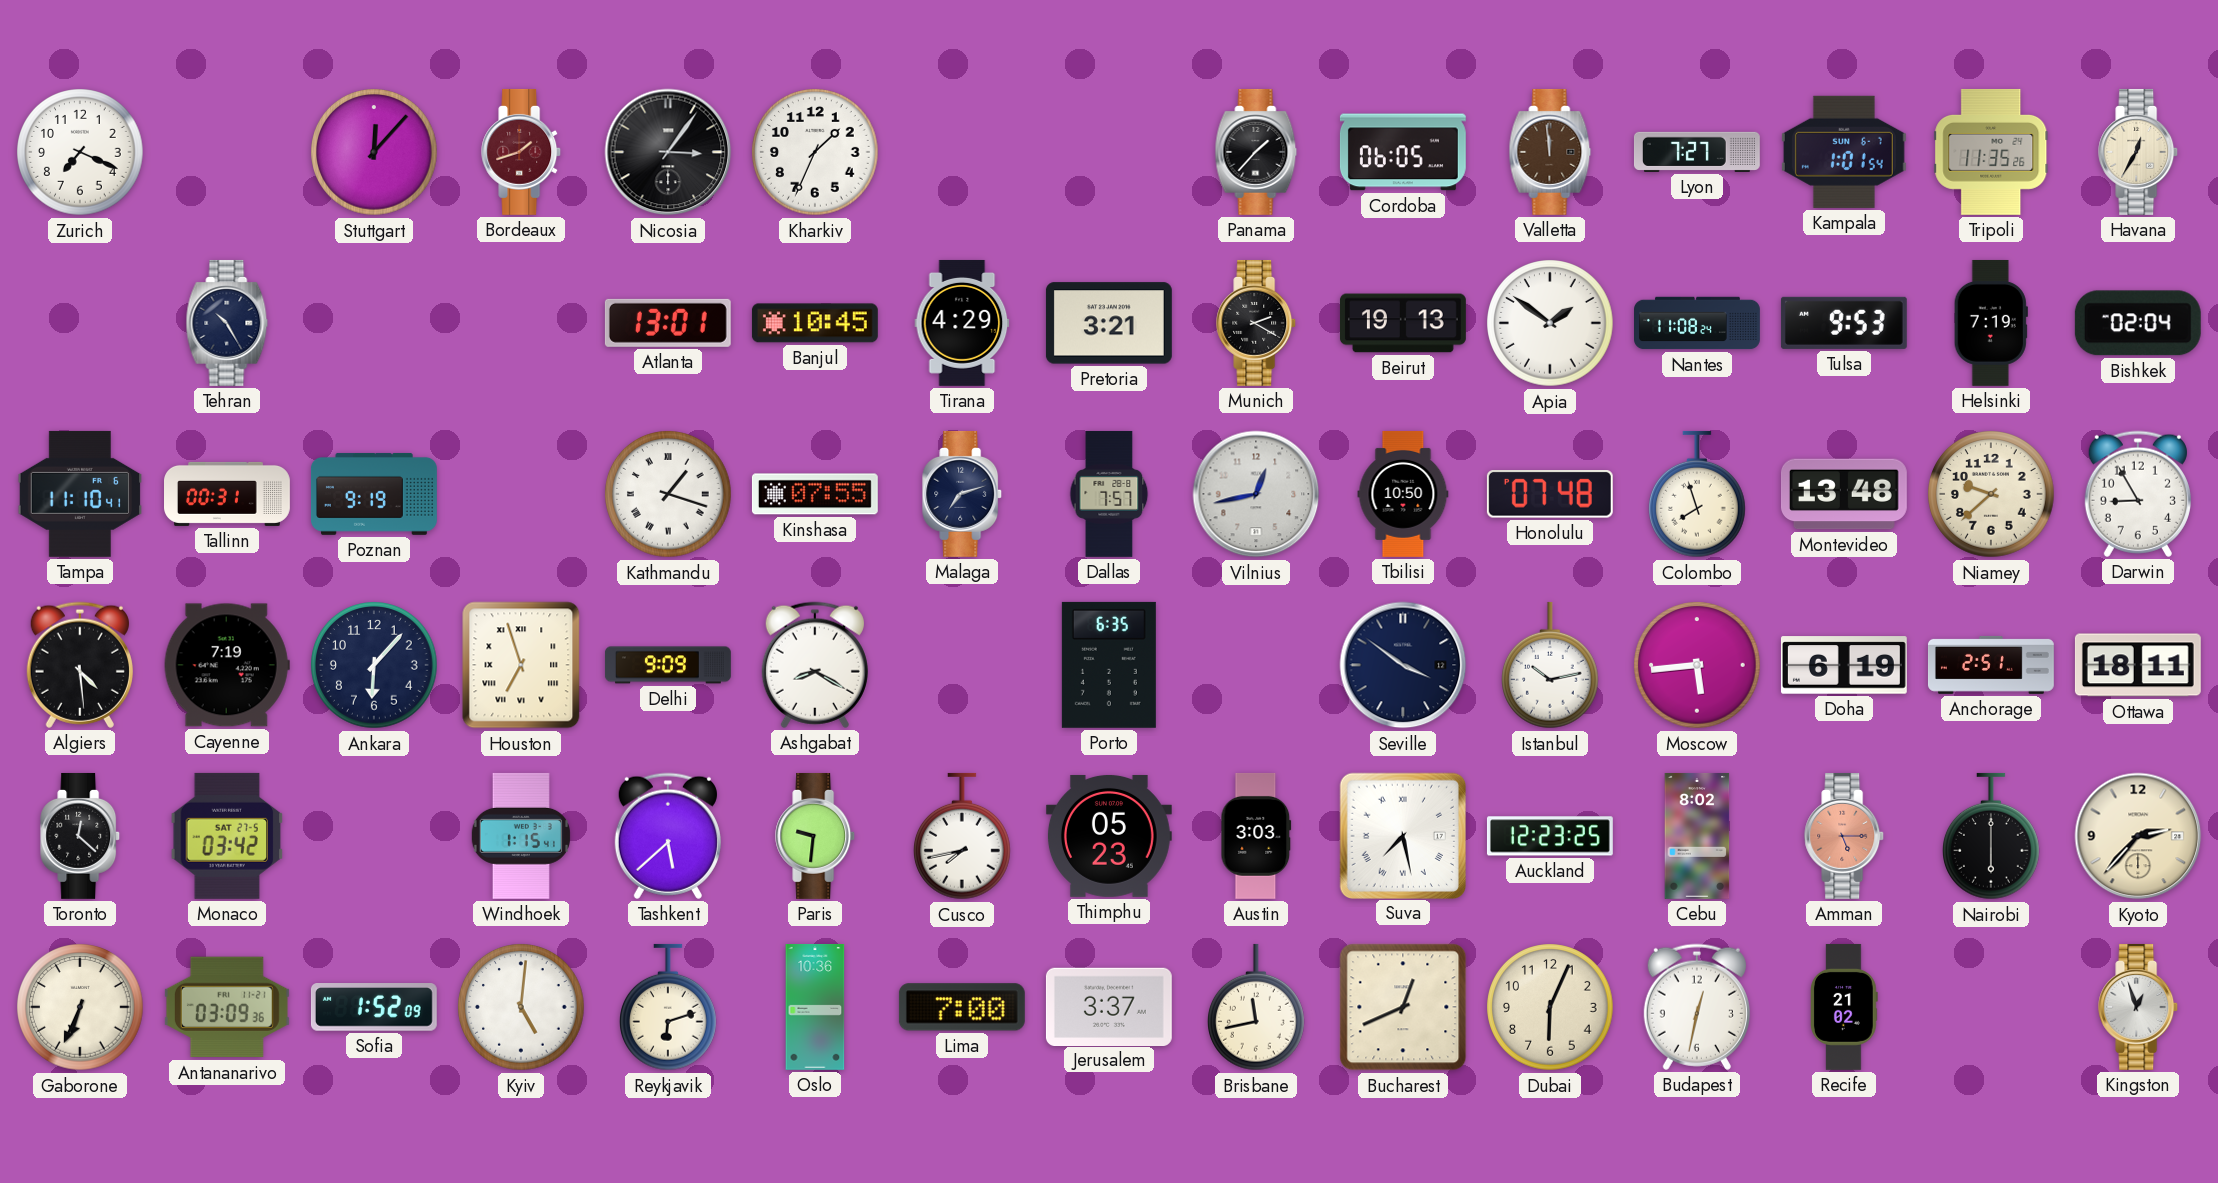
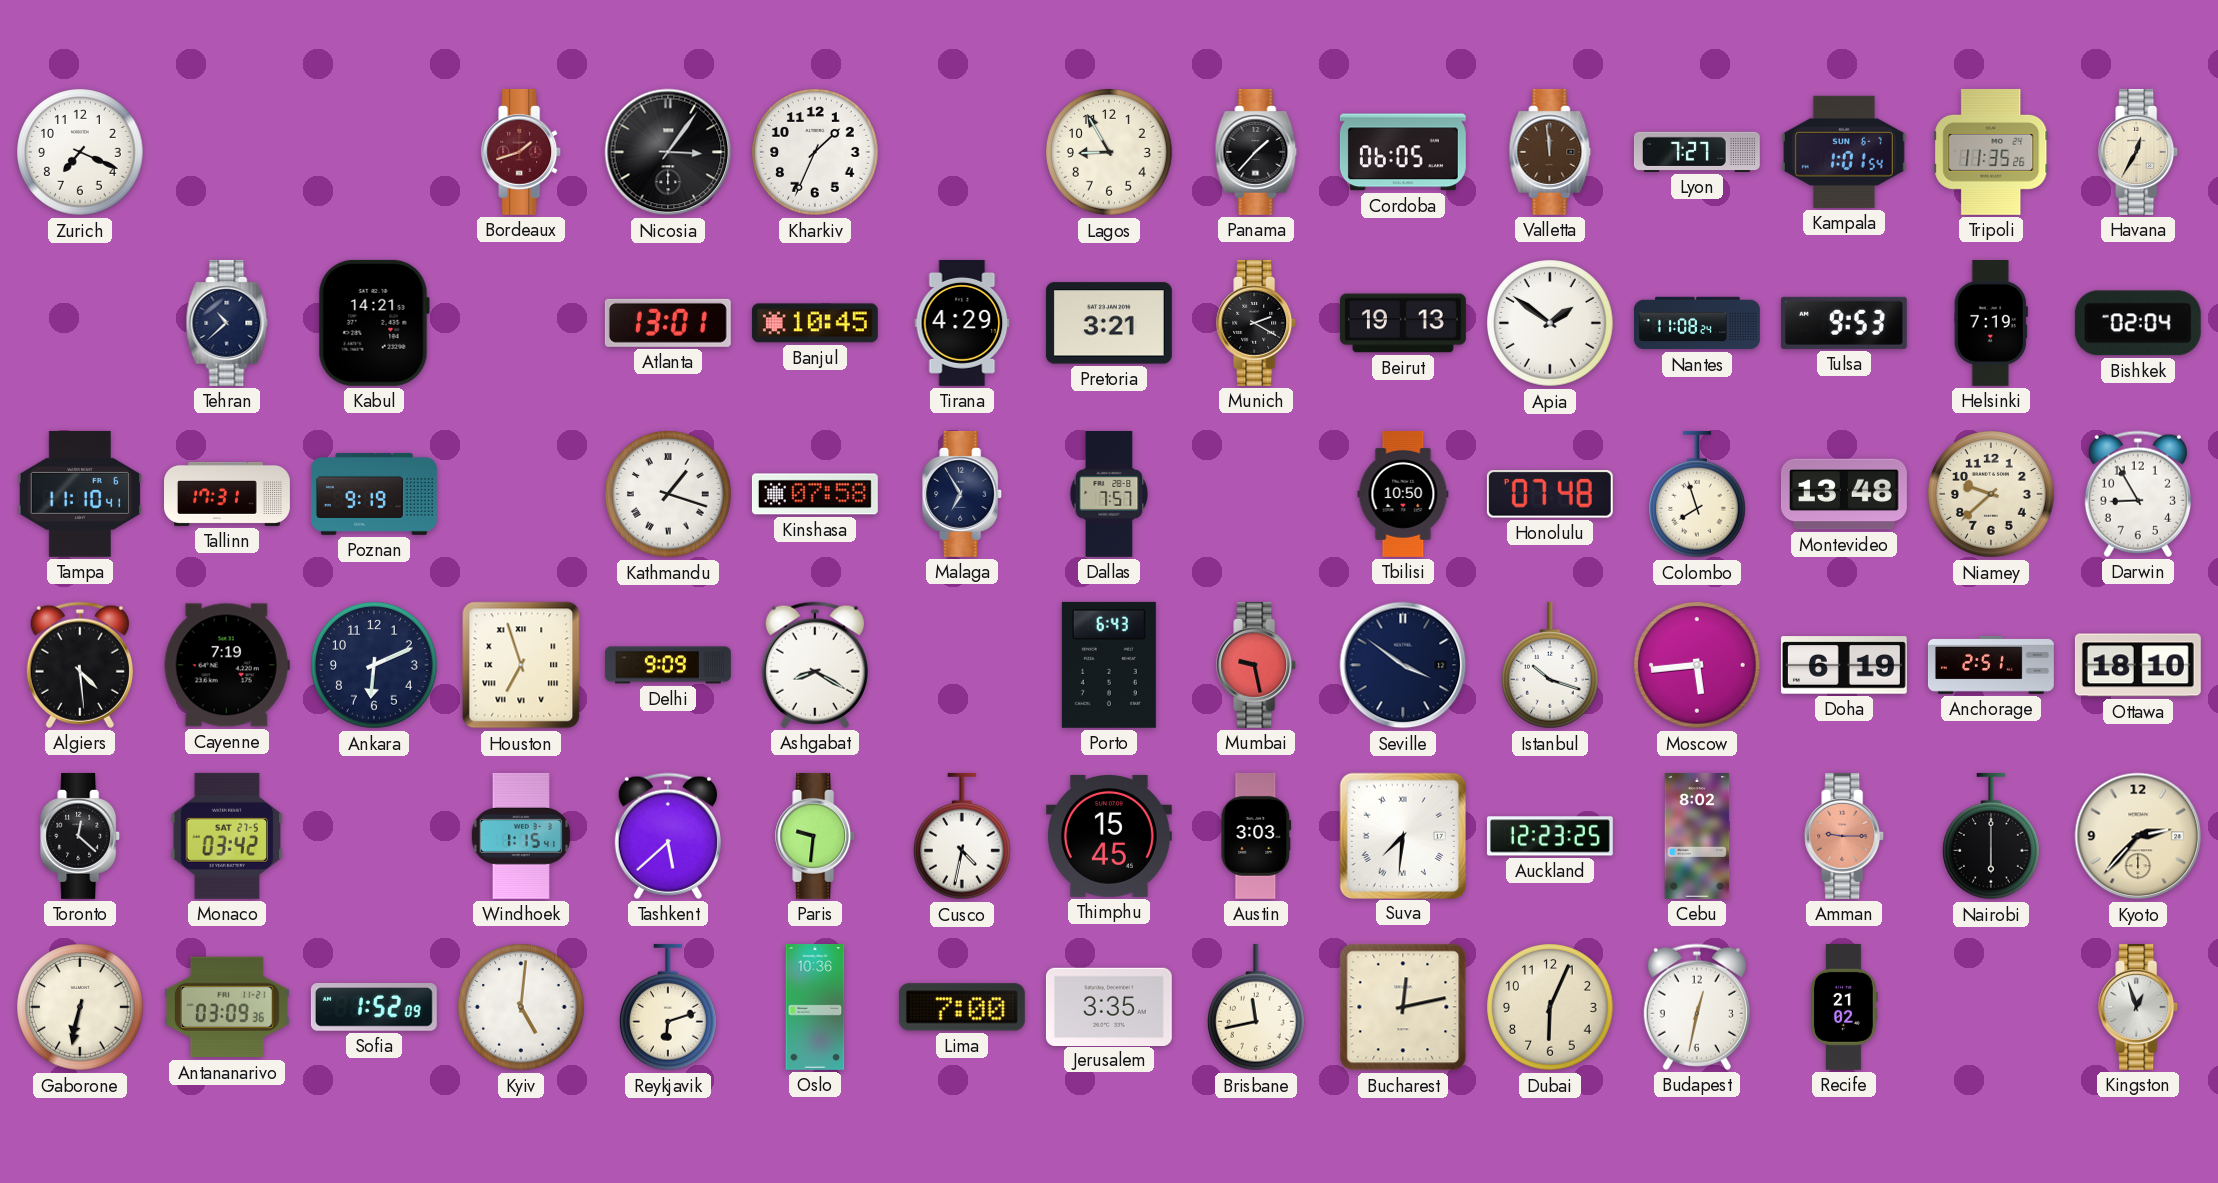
Stuttgart: 12:07 -> none (374, 152)
Lagos: none -> 8:55 (1109, 152)
Tehran: 10:25 -> 10:38 (227, 323)
Kabul: none -> 14:21 (374, 323)
Tallinn: 00:31 -> 17:31 (228, 494)
Kinshasa: 07:55 -> 07:58 (815, 494)
Malaga: 7:12 -> 6:55 (963, 494)
Vilnius: 12:43 -> none (1256, 494)
Ankara: 6:07 -> 6:11 (374, 665)
Porto: 6:35 -> 6:43 (1109, 665)
Mumbai: none -> 9:28 (1257, 665)
Istanbul: 10:13 -> 10:18 (1551, 665)
Ottawa: 18:11 -> 18:10 (2138, 665)
Cusco: 7:43 -> 4:32 (963, 836)
Thimphu: 05:23 -> 15:45 (1109, 836)
Suva: 7:28 -> 7:31 (1402, 835)
Amman: 5:15 -> 9:15 (1845, 836)
Gaborone: 6:34 -> 6:32 (80, 1007)
Jerusalem: 3:37 -> 3:35 (1109, 1006)
Bucharest: 12:41 -> 12:13 (1403, 1007)
